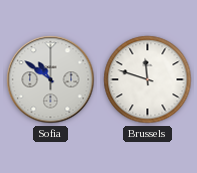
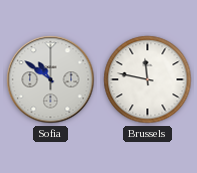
Brussels: 11:48 -> 11:47 (148, 80)
